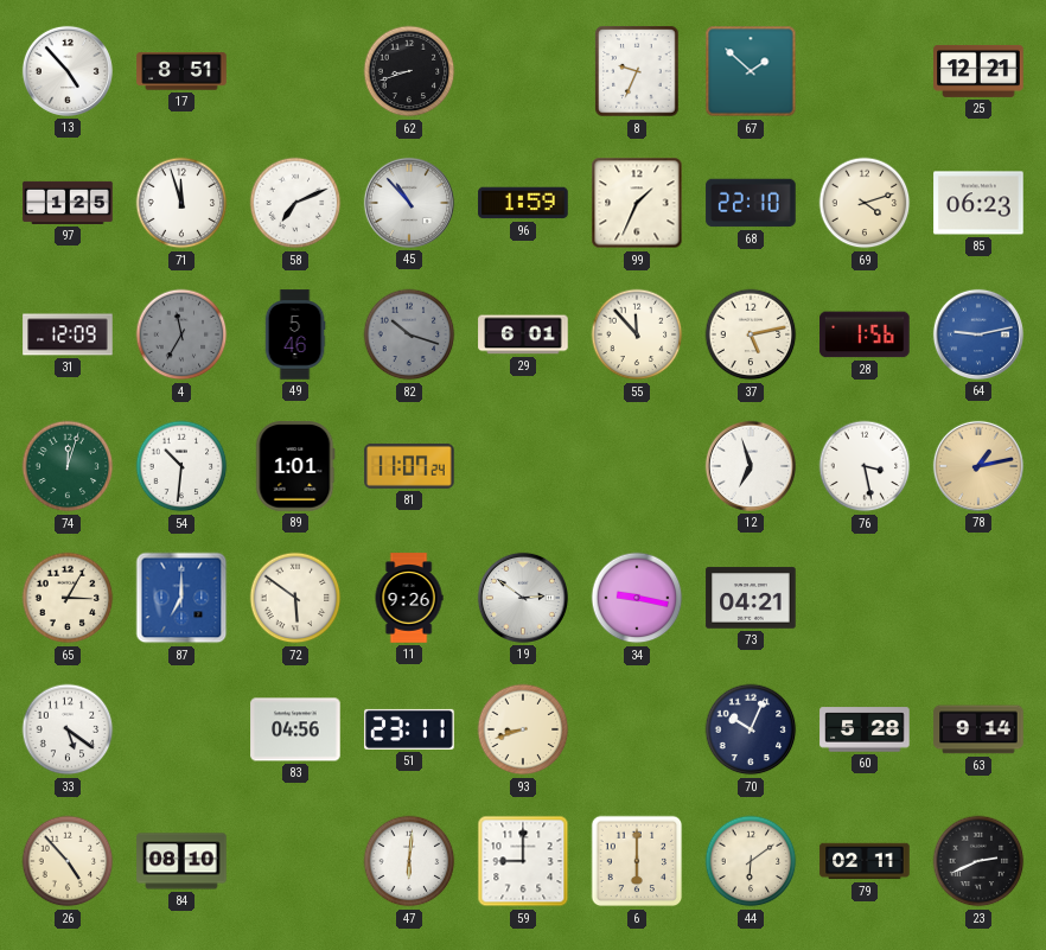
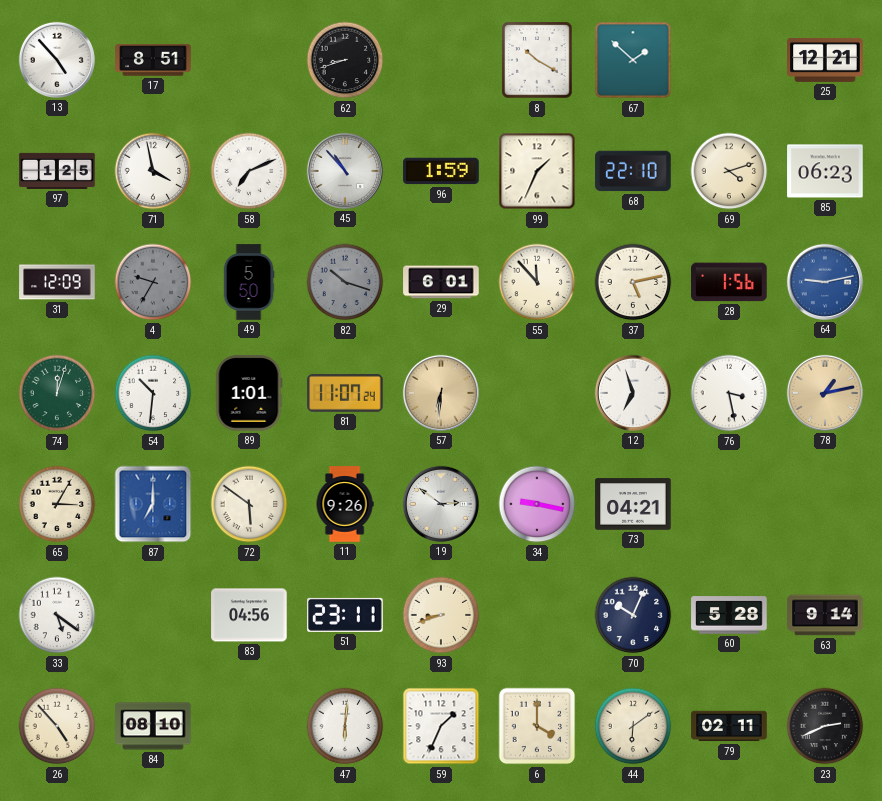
8: 9:34 -> 10:20 (537, 60)
71: 11:57 -> 3:58 (153, 171)
4: 11:35 -> 9:35 (153, 282)
49: 5:46 -> 5:50 (249, 282)
57: none -> 6:31 (441, 393)
59: 9:00 -> 1:34 (441, 726)
6: 6:00 -> 4:00 (537, 726)
